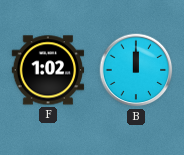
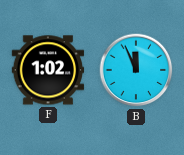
B: 12:00 -> 11:56 (136, 70)
